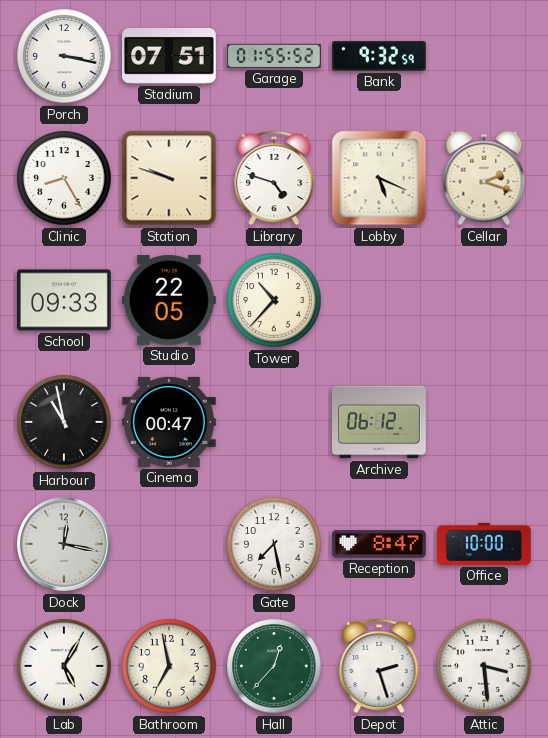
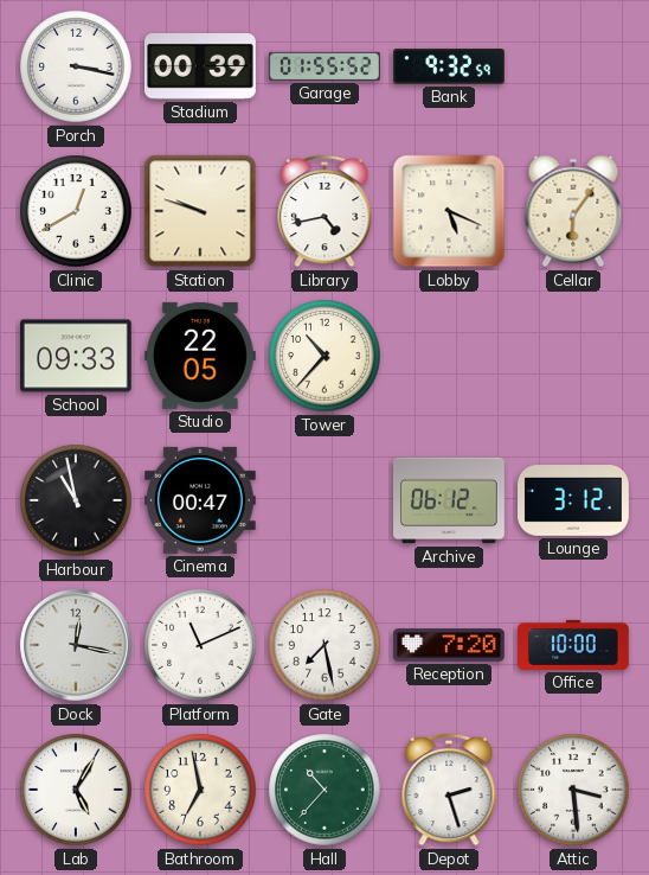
Stadium: 07:51 -> 00:39 (201, 68)
Clinic: 8:25 -> 12:40 (76, 211)
Library: 4:48 -> 4:43 (324, 211)
Cellar: 2:18 -> 6:06 (573, 211)
Lounge: none -> 3:12 (574, 502)
Platform: none -> 11:11 (200, 645)
Reception: 8:47 -> 7:20 (450, 645)
Hall: 12:37 -> 10:37 (324, 790)
